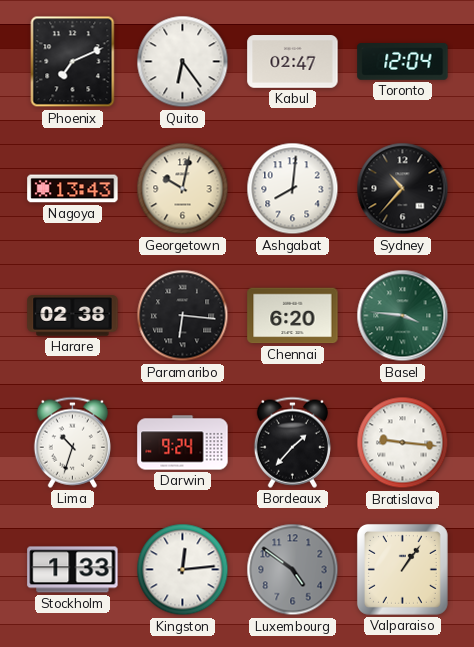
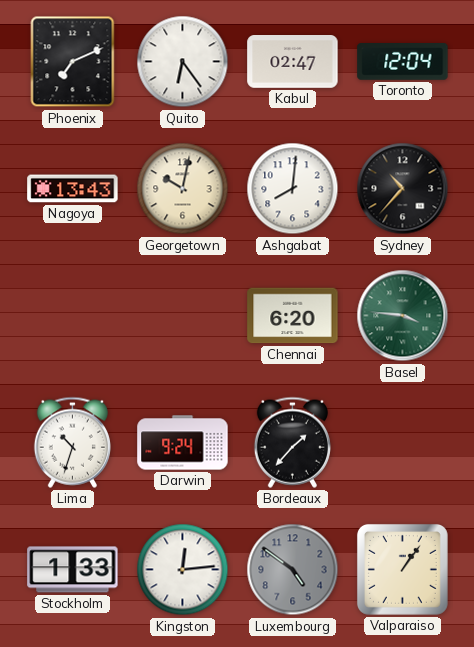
Harare: 02:38 -> none (73, 316)
Paramaribo: 6:16 -> none (183, 316)
Bratislava: 9:16 -> none (403, 443)
